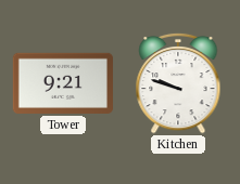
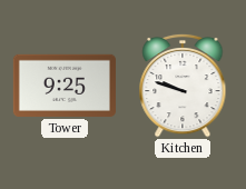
Tower: 9:21 -> 9:25 (65, 86)
